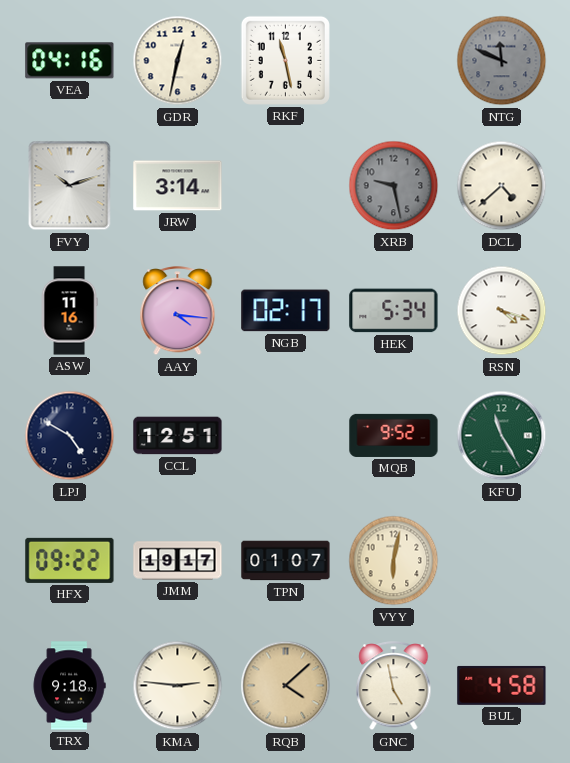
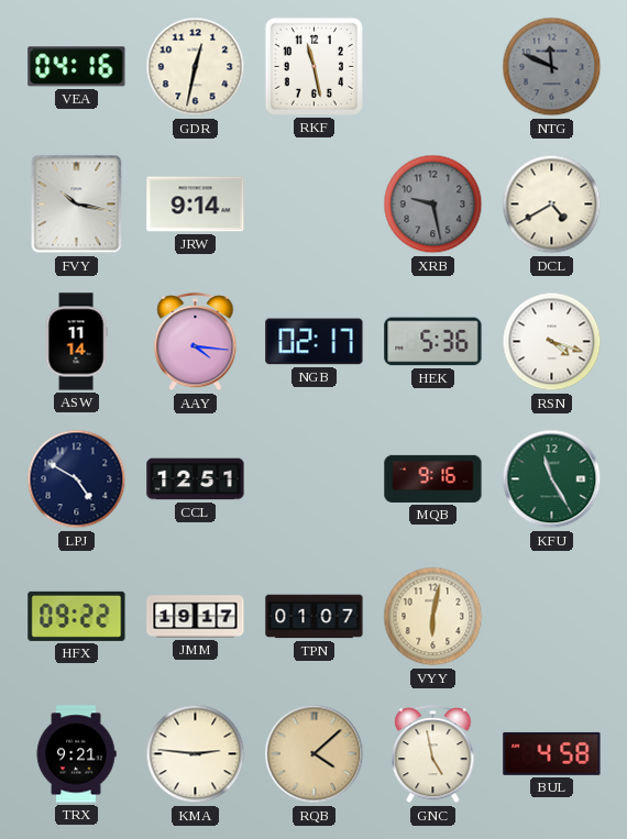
FVY: 10:12 -> 10:17 (77, 205)
JRW: 3:14 -> 9:14 (196, 205)
DCL: 4:38 -> 4:40 (552, 205)
ASW: 11:16 -> 11:14 (76, 342)
HEK: 5:34 -> 5:36 (433, 342)
MQB: 9:52 -> 9:16 (433, 478)
TRX: 9:18 -> 9:21 (76, 754)
